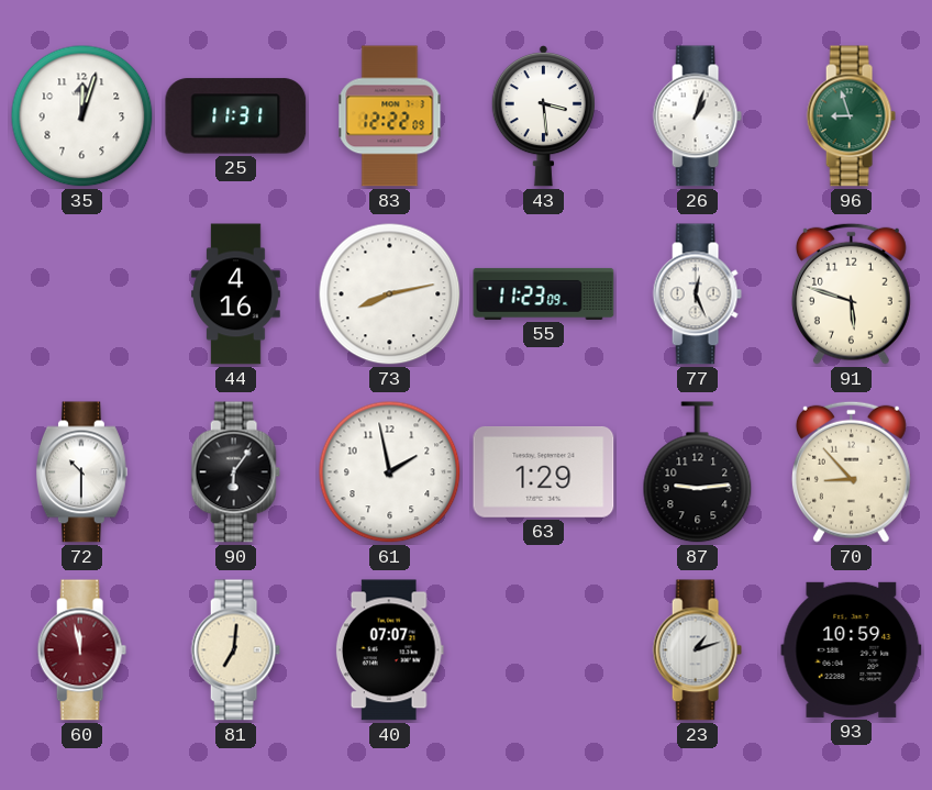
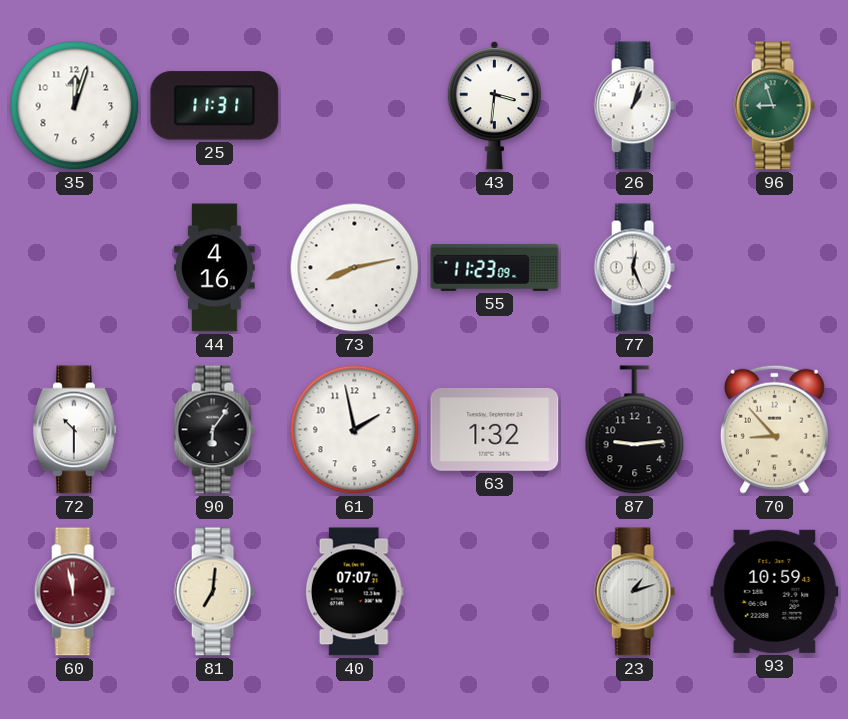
83: 12:22 -> none (390, 116)
43: 3:29 -> 3:31 (494, 106)
91: 5:48 -> none (851, 293)
63: 1:29 -> 1:32 (495, 430)
